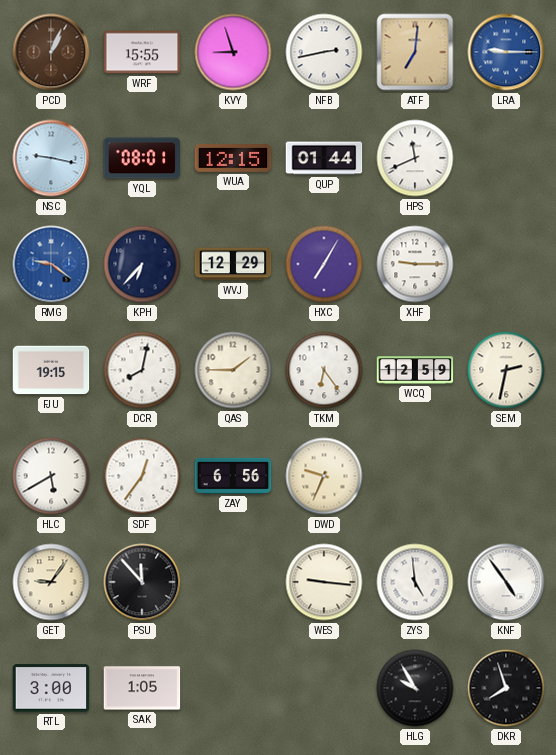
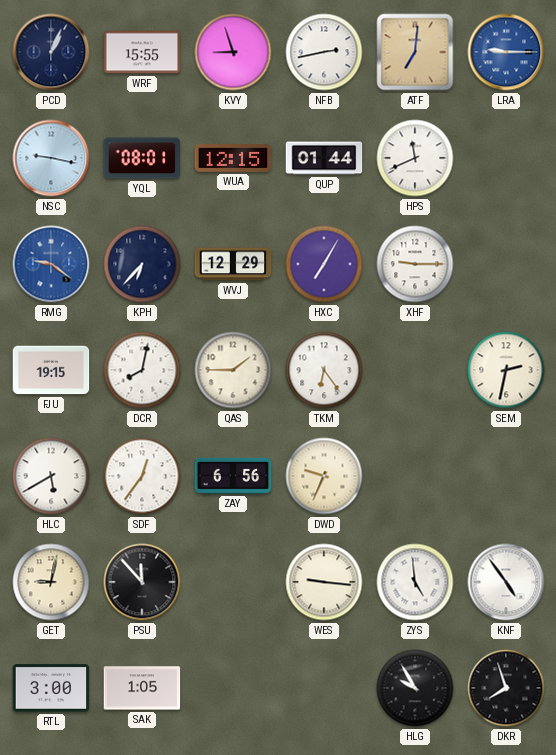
PCD dial: brown -> navy (51, 52)
WCQ: 12:59 -> none (415, 370)
GET: 9:06 -> 9:02 (51, 582)
